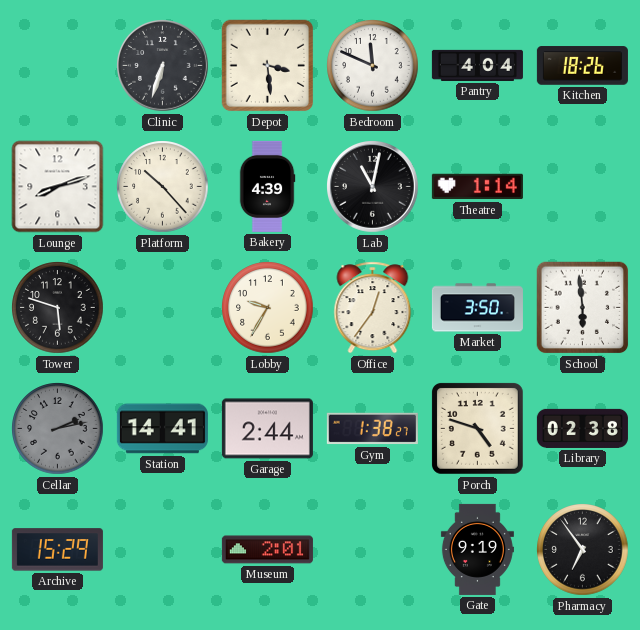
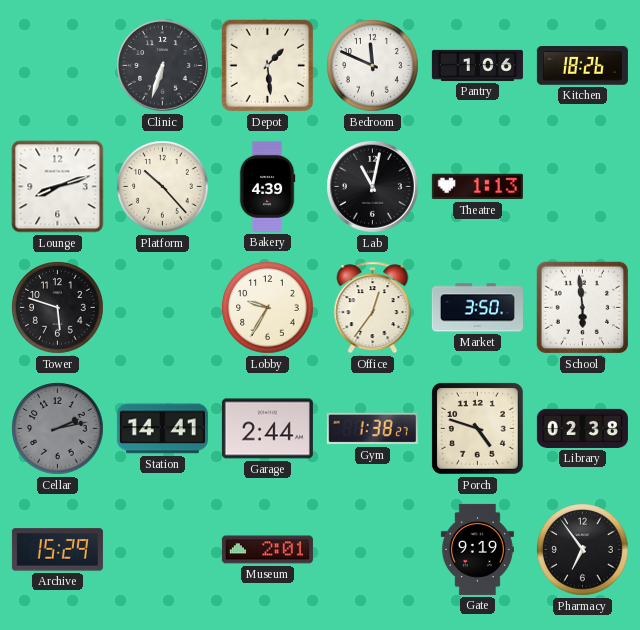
Depot: 3:29 -> 1:29 (268, 66)
Pantry: 4:04 -> 1:06 (477, 65)
Theatre: 1:14 -> 1:13 (477, 187)
